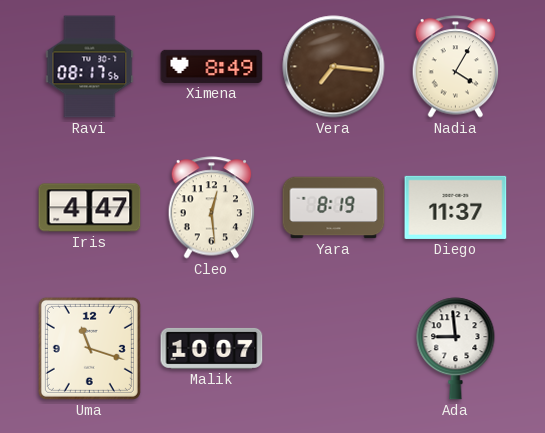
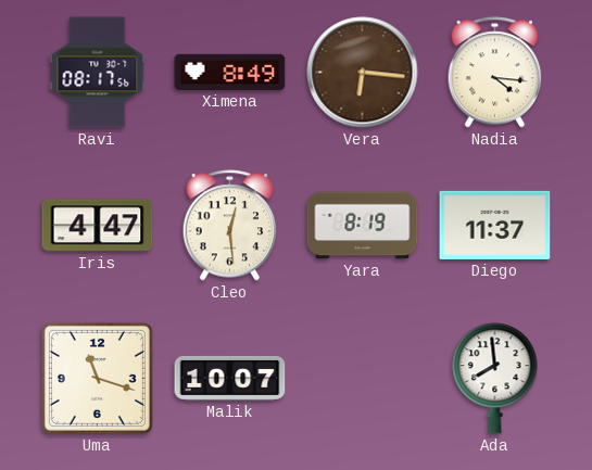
Vera: 7:16 -> 6:16 (363, 73)
Nadia: 4:05 -> 4:16 (495, 73)
Ada: 8:59 -> 7:59 (495, 379)
